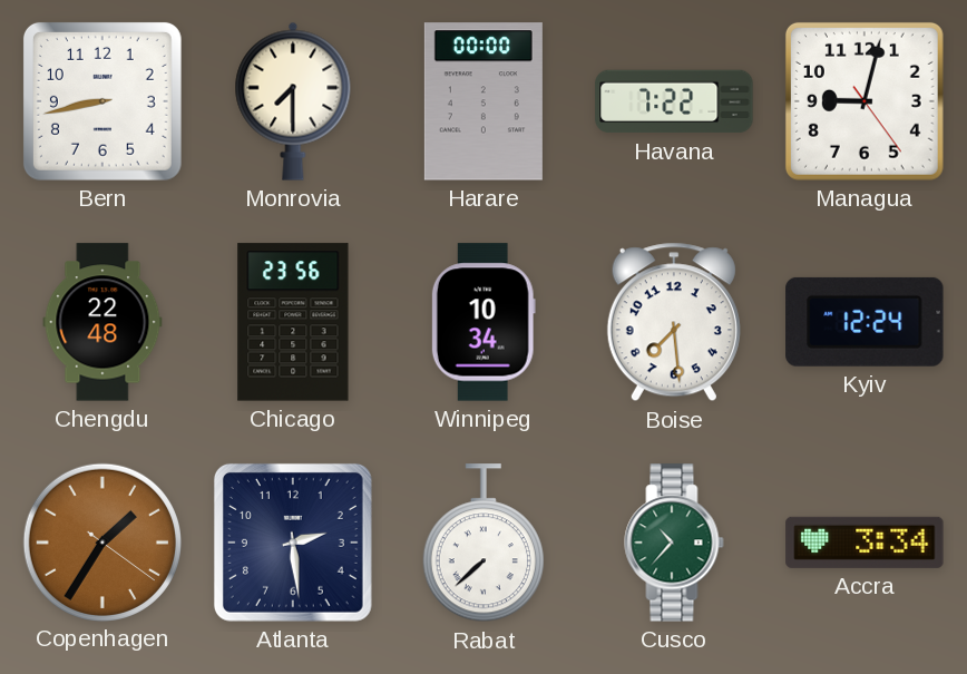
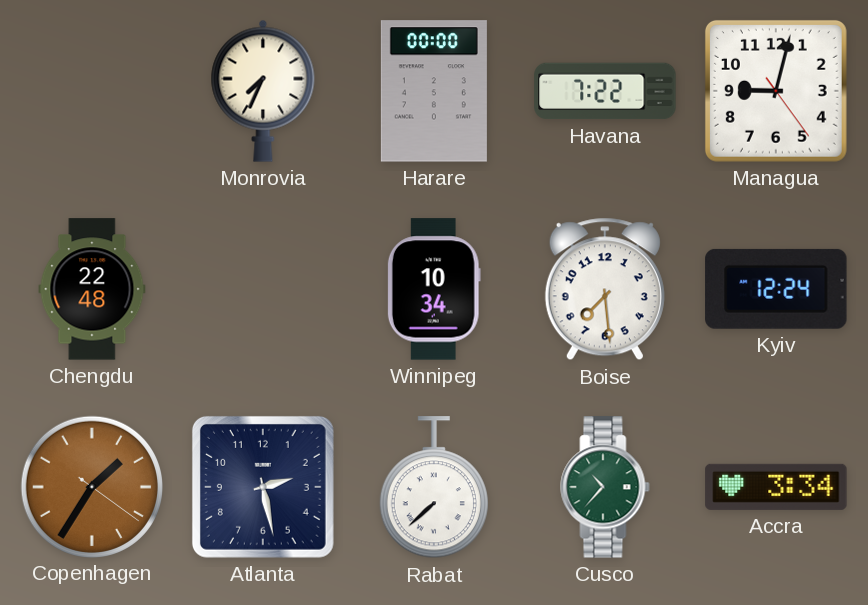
Bern: 8:43 -> none (102, 101)
Monrovia: 7:30 -> 7:34 (263, 91)
Chicago: 23:56 -> none (293, 322)
Atlanta: 2:29 -> 2:28 (263, 487)
